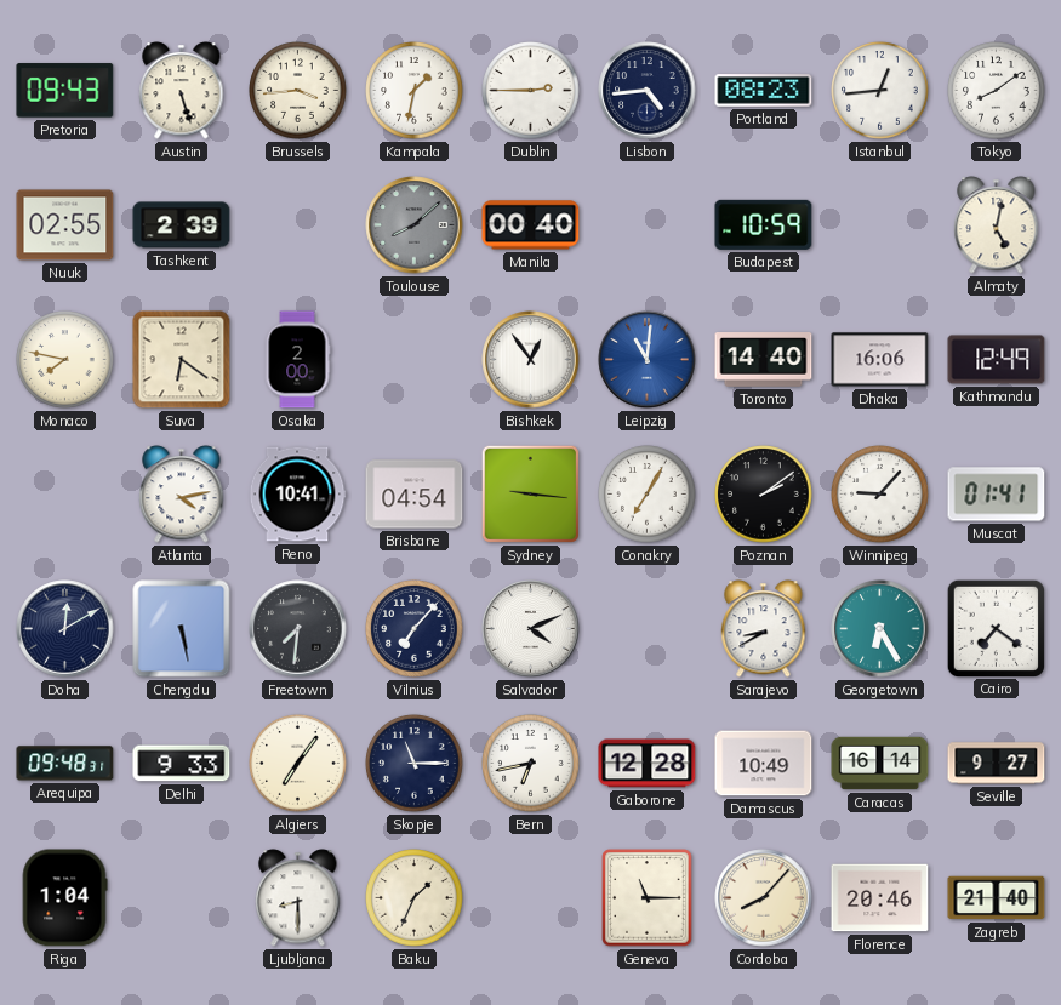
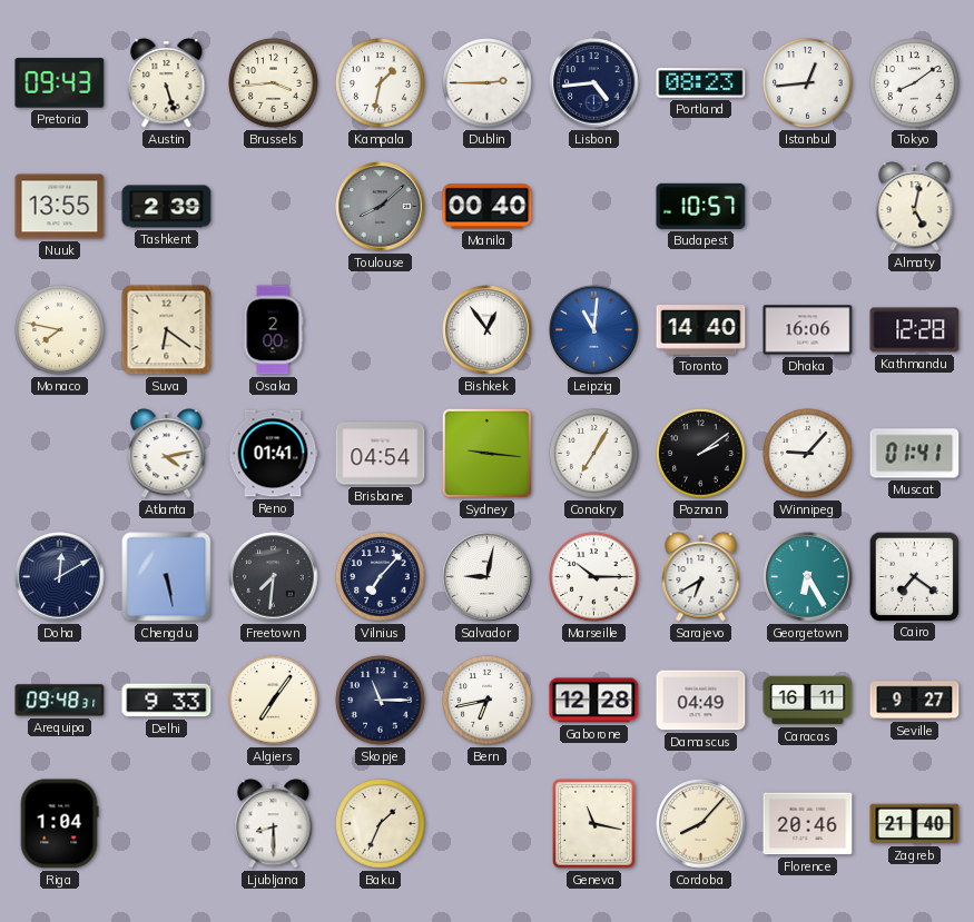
Nuuk: 02:55 -> 13:55 (60, 207)
Budapest: 10:59 -> 10:57 (701, 206)
Kathmandu: 12:49 -> 12:28 (915, 330)
Reno: 10:41 -> 01:41 (273, 454)
Salvador: 4:11 -> 9:02 (488, 577)
Marseille: none -> 10:15 (594, 577)
Sarajevo: 8:40 -> 6:40 (701, 577)
Damascus: 10:49 -> 04:49 (701, 701)
Caracas: 16:14 -> 16:11 (808, 701)
Geneva: 11:15 -> 11:17 (594, 824)
